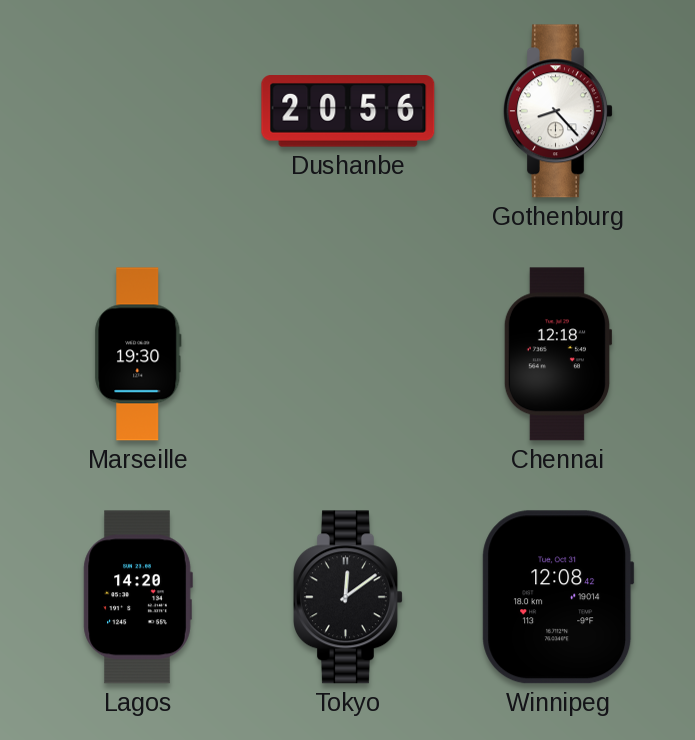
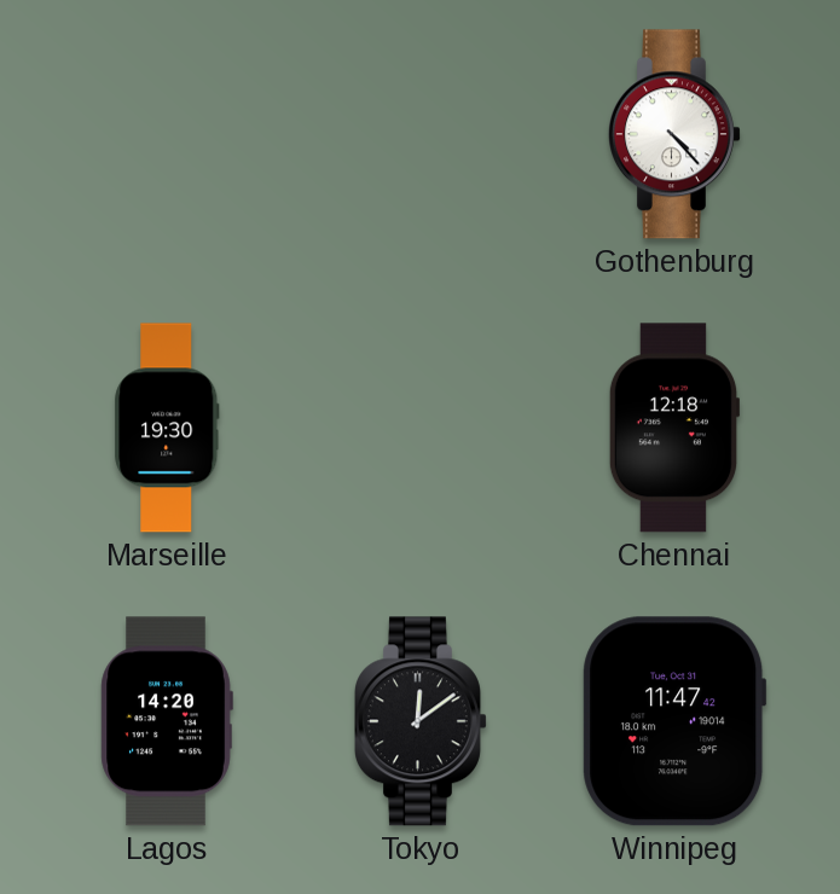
Dushanbe: 20:56 -> none (348, 112)
Gothenburg: 8:23 -> 4:23 (676, 134)
Winnipeg: 12:08 -> 11:47 (674, 721)
